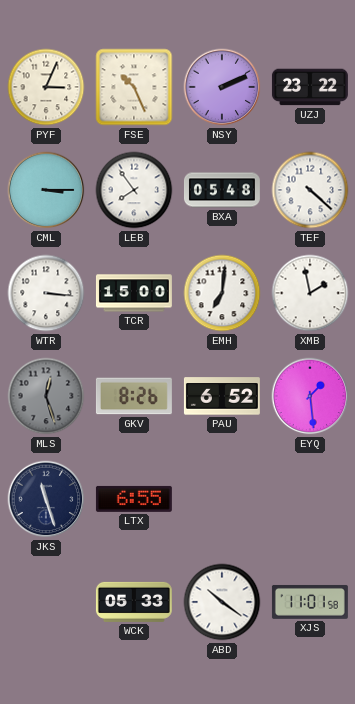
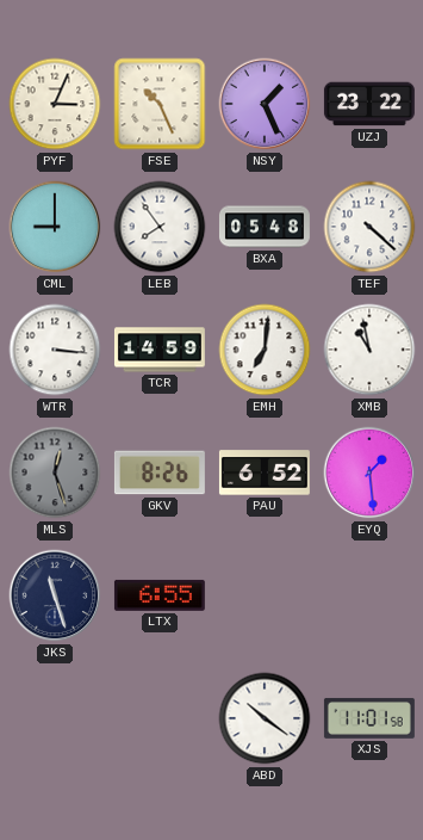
NSY: 2:11 -> 1:26 (265, 104)
CML: 3:15 -> 9:00 (55, 227)
TCR: 15:00 -> 14:59 (160, 350)
XMB: 1:58 -> 10:58 (369, 350)
WCK: 05:33 -> none (134, 602)
